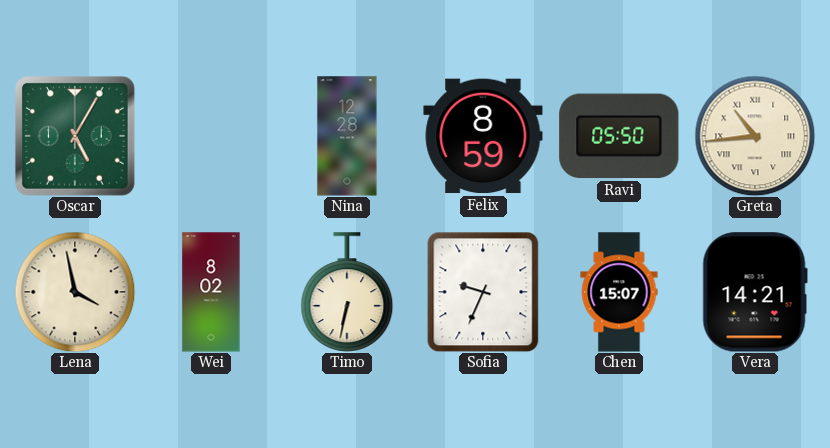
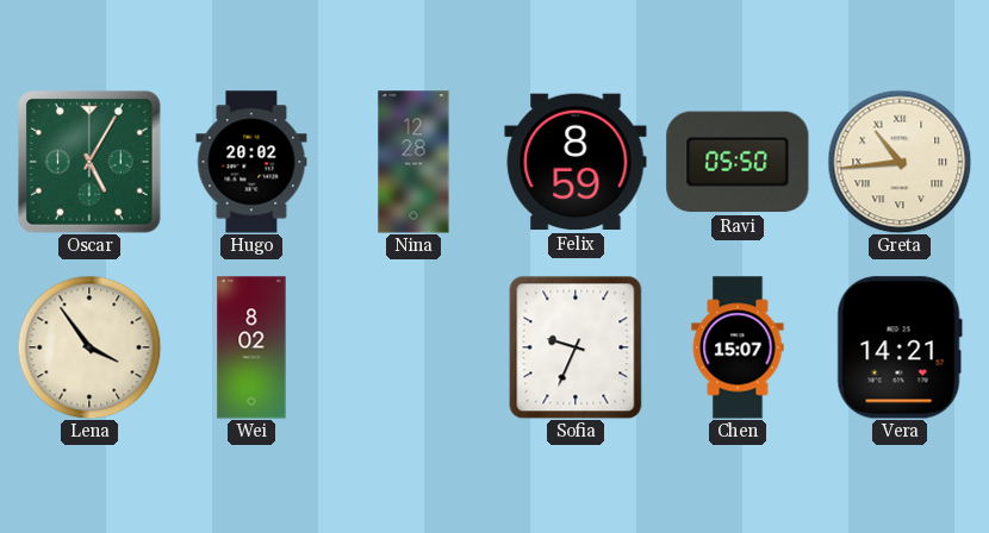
Hugo: none -> 20:02 (251, 162)
Lena: 3:58 -> 3:54 (89, 347)
Timo: 6:32 -> none (347, 292)
